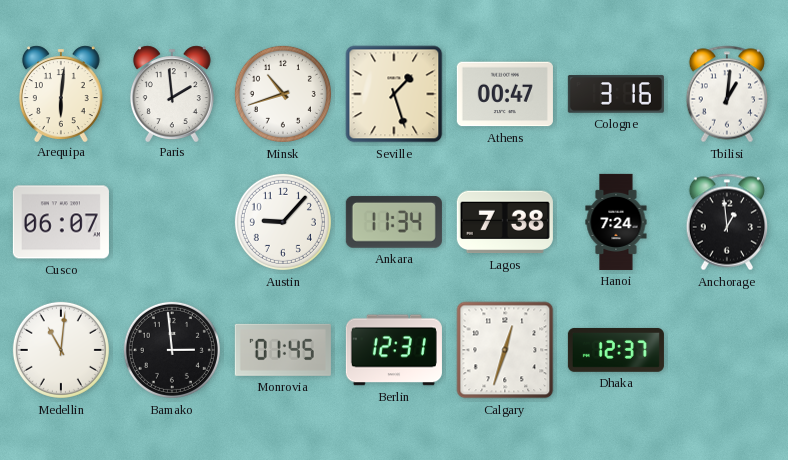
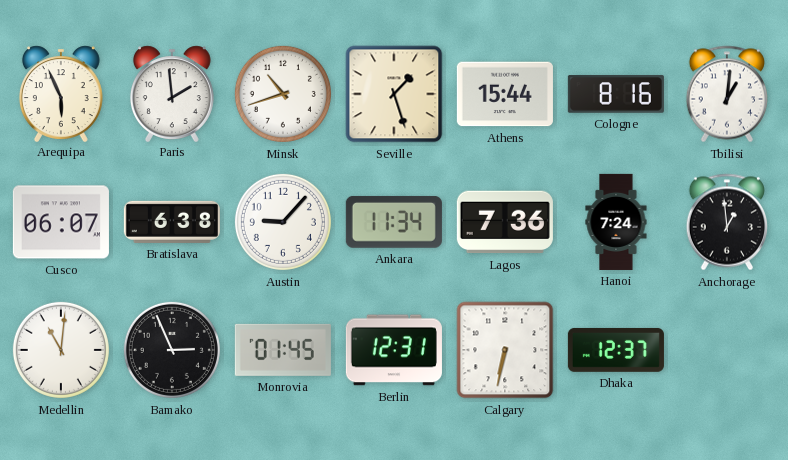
Arequipa: 6:01 -> 5:56 (61, 93)
Athens: 00:47 -> 15:44 (505, 94)
Cologne: 3:16 -> 8:16 (616, 94)
Bratislava: none -> 6:38 (172, 222)
Lagos: 7:38 -> 7:36 (505, 222)
Bamako: 2:59 -> 2:56 (172, 350)
Calgary: 12:33 -> 6:32 (505, 350)
